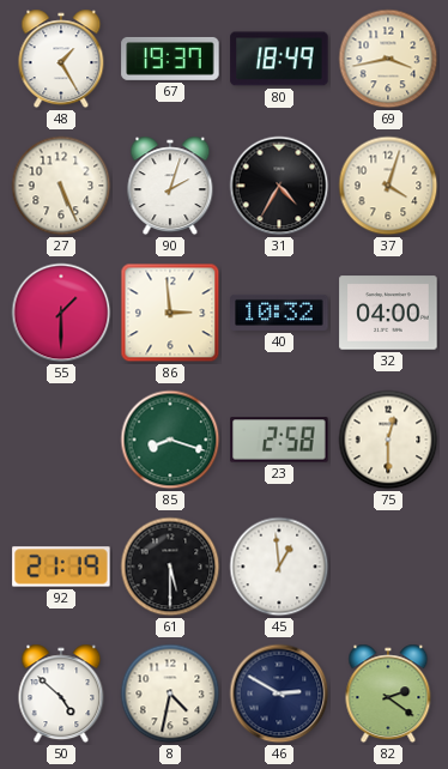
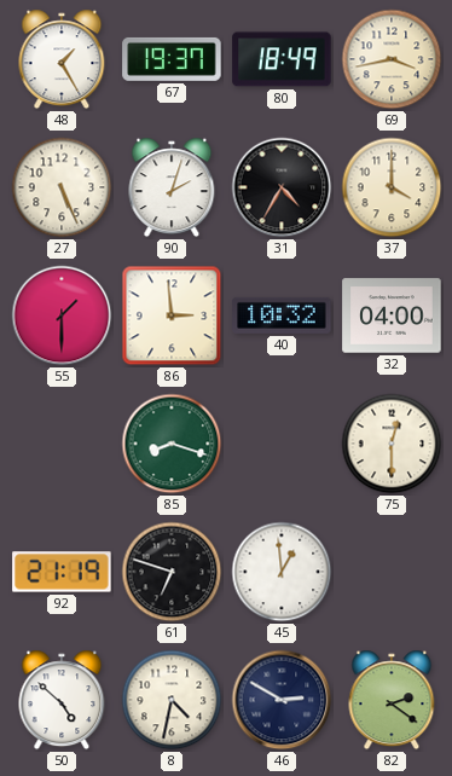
37: 4:03 -> 4:00 (392, 187)
23: 2:58 -> none (279, 440)
61: 5:30 -> 6:48 (172, 572)
